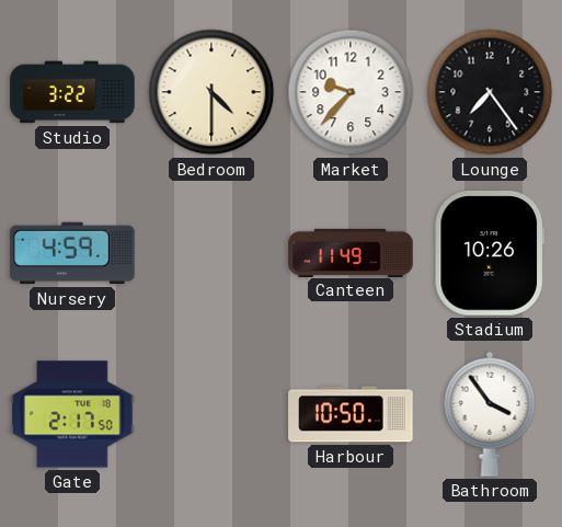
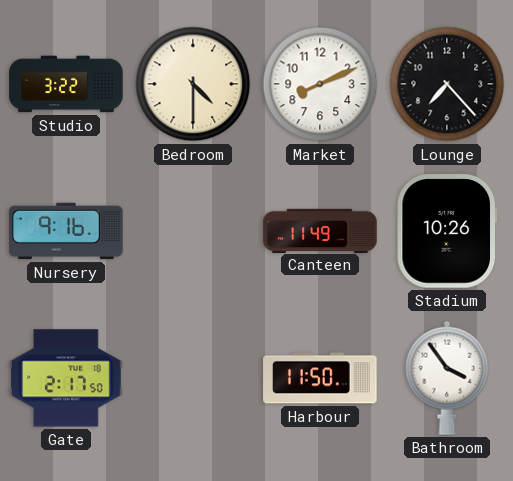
Market: 9:37 -> 8:11 (320, 84)
Lounge: 7:24 -> 7:23 (447, 84)
Nursery: 4:59 -> 9:16 (66, 231)
Harbour: 10:50 -> 11:50 (320, 378)
